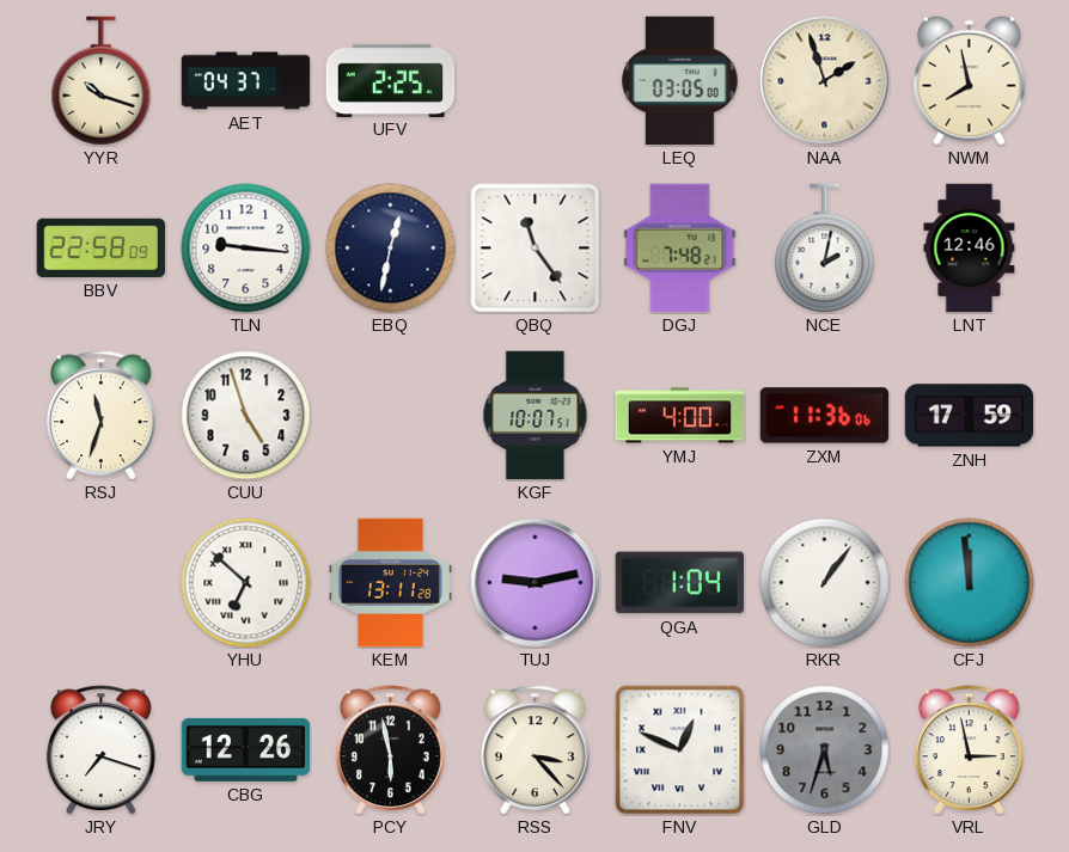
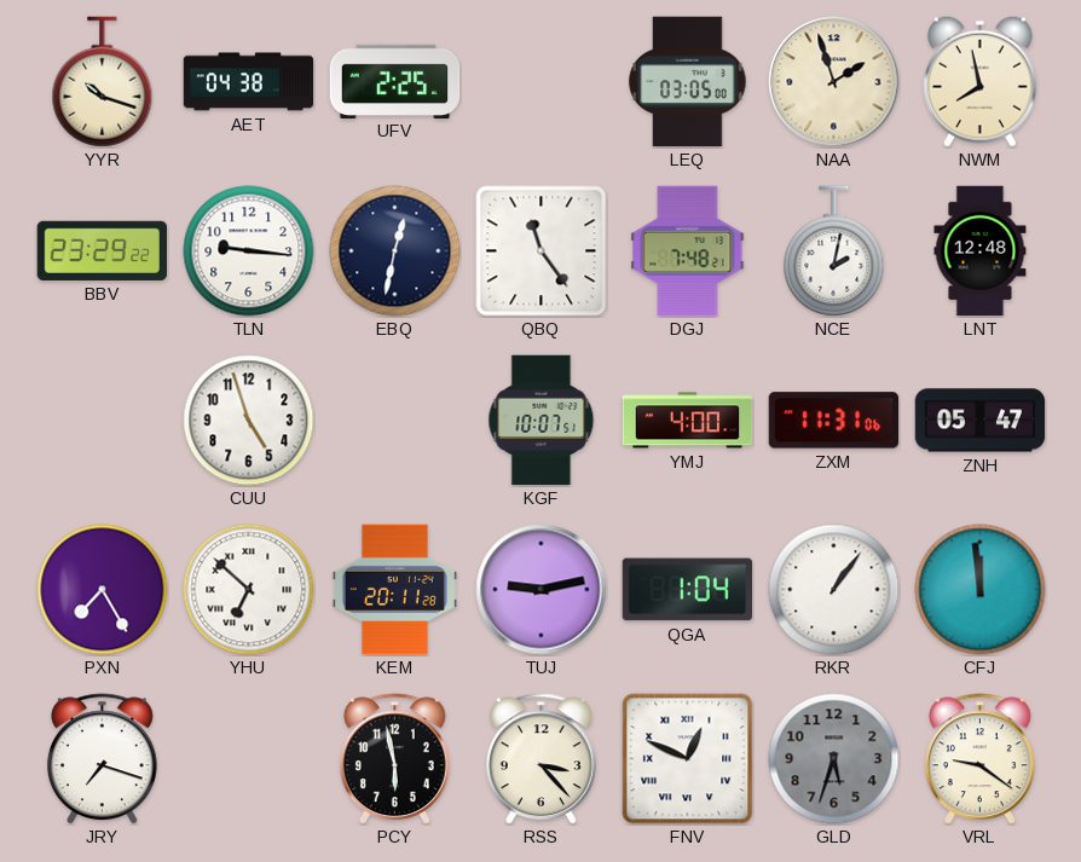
AET: 04:37 -> 04:38 (249, 82)
BBV: 22:58 -> 23:29 (102, 250)
LNT: 12:46 -> 12:48 (981, 251)
RSJ: 11:33 -> none (100, 416)
ZXM: 11:36 -> 11:31 (834, 421)
ZNH: 17:59 -> 05:47 (981, 421)
PXN: none -> 7:25 (103, 590)
KEM: 13:11 -> 20:11 (394, 590)
CBG: 12:26 -> none (246, 749)
VRL: 2:58 -> 9:21 (979, 759)
